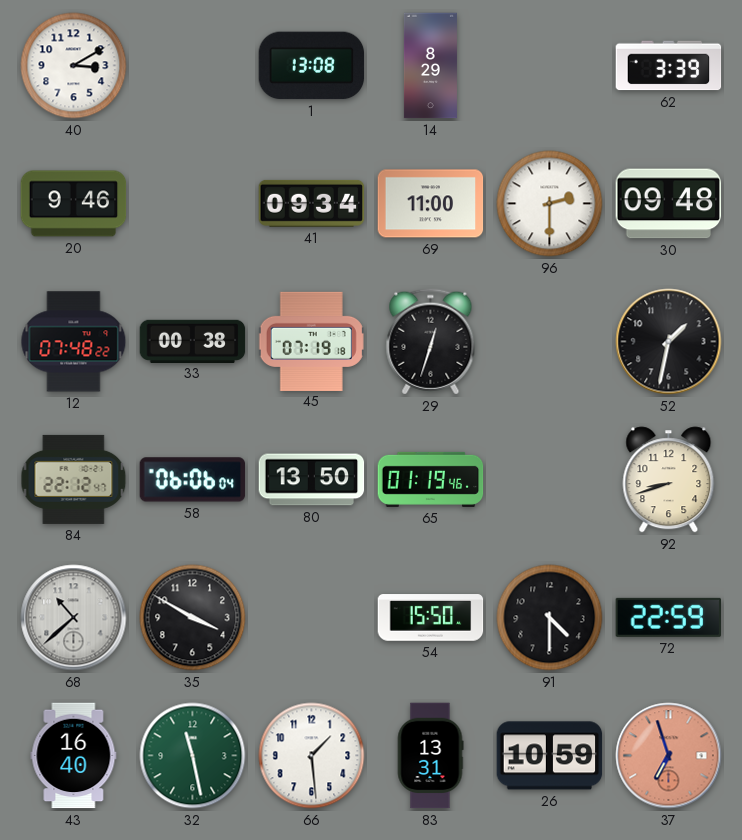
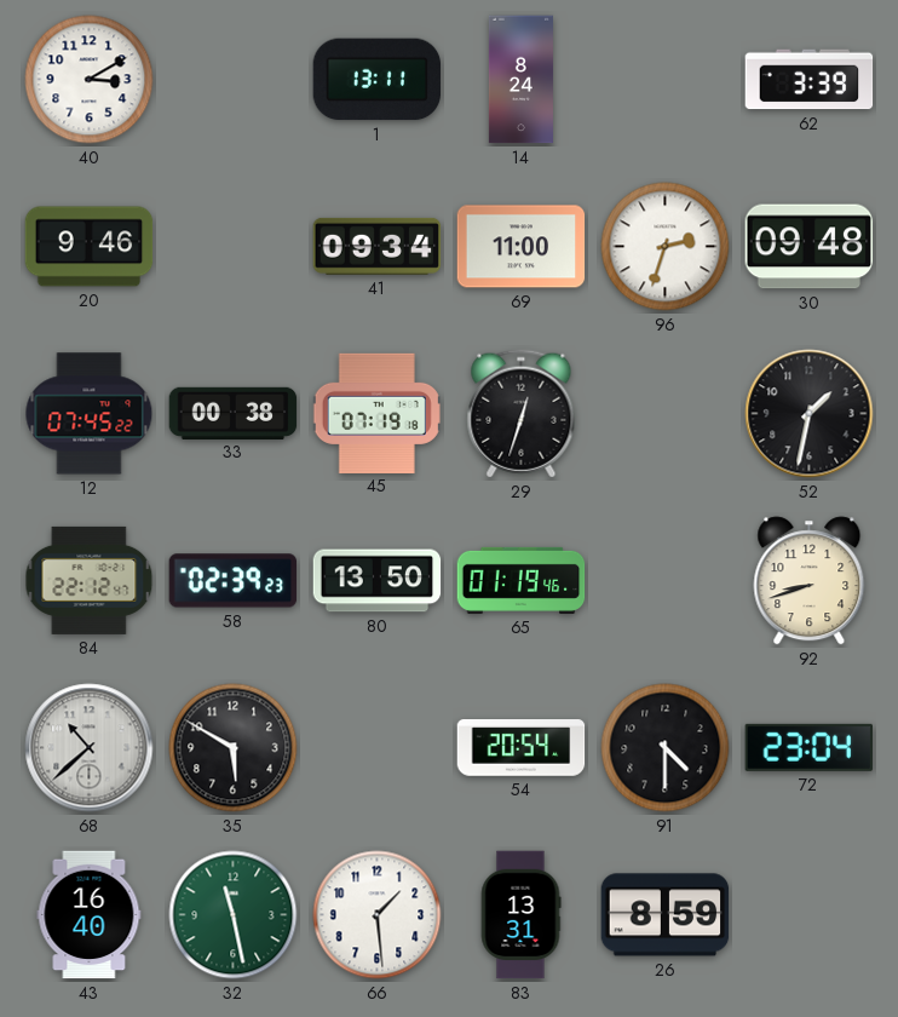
1: 13:08 -> 13:11 (378, 80)
14: 8:29 -> 8:24 (520, 80)
96: 2:30 -> 2:33 (666, 247)
12: 07:48 -> 07:45 (90, 414)
58: 06:06 -> 02:39 (234, 581)
35: 3:50 -> 5:50 (234, 748)
54: 15:50 -> 20:54 (522, 748)
72: 22:59 -> 23:04 (808, 747)
26: 10:59 -> 8:59 (666, 915)
37: 6:57 -> none (669, 756)
